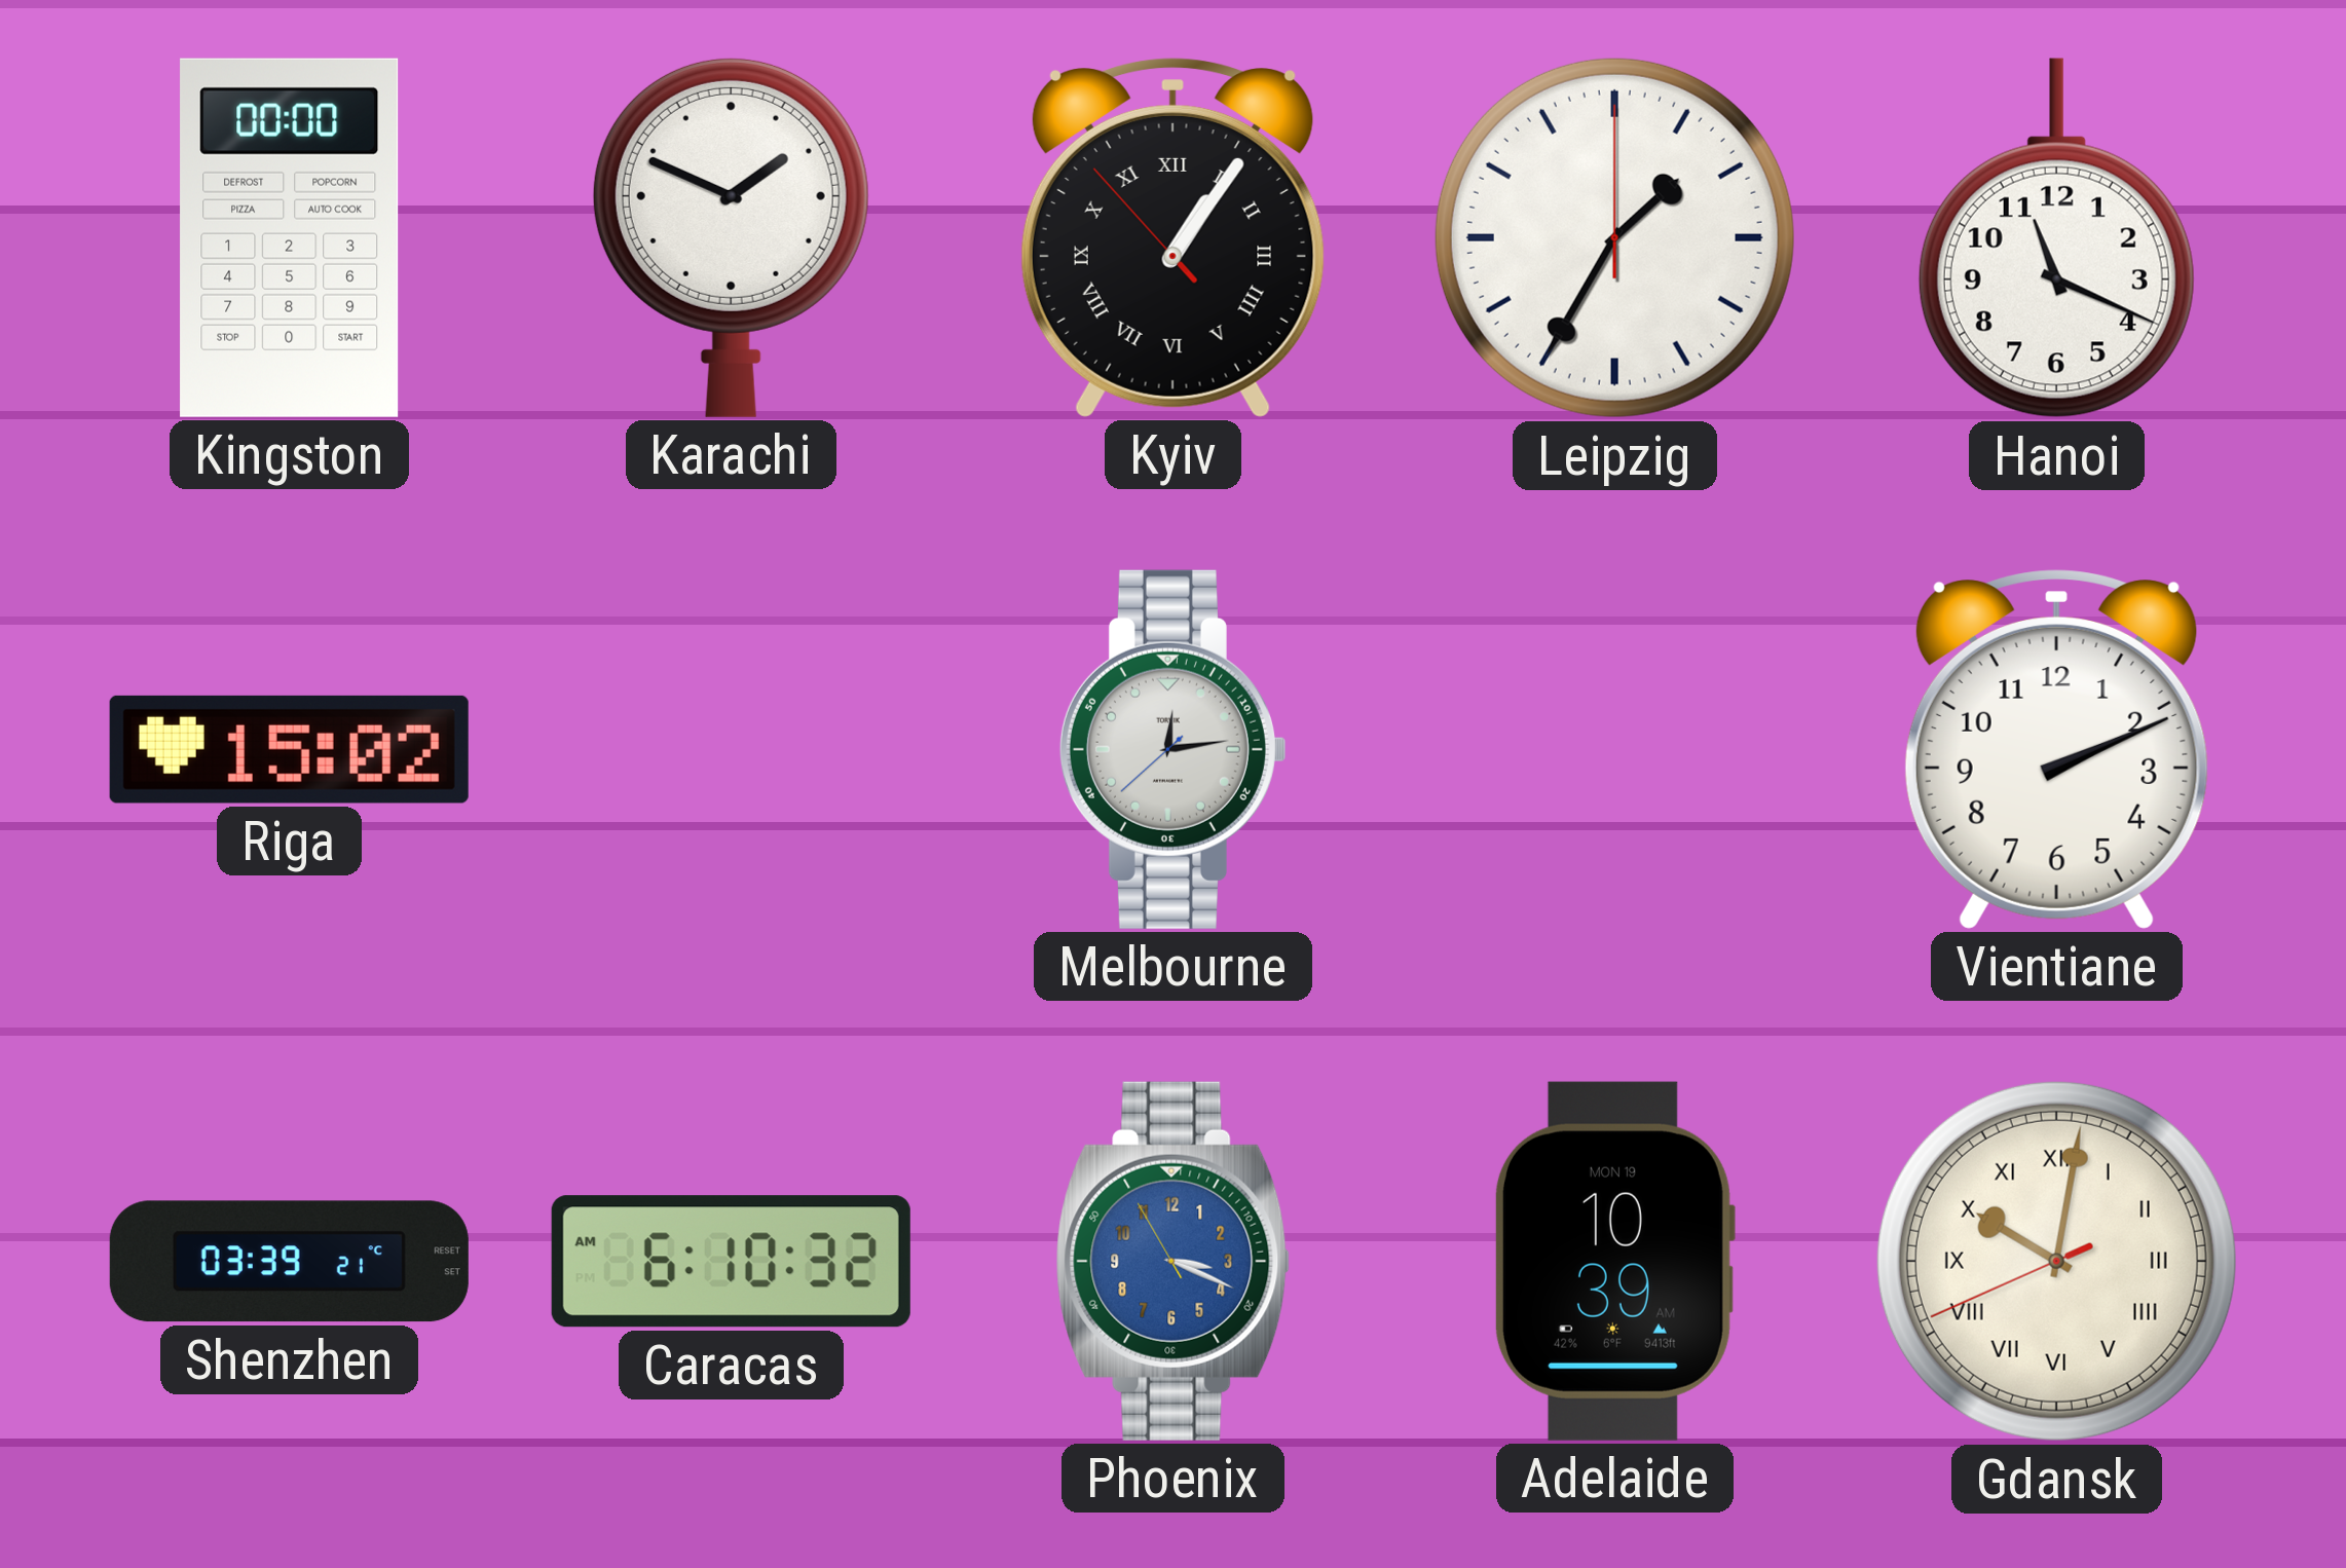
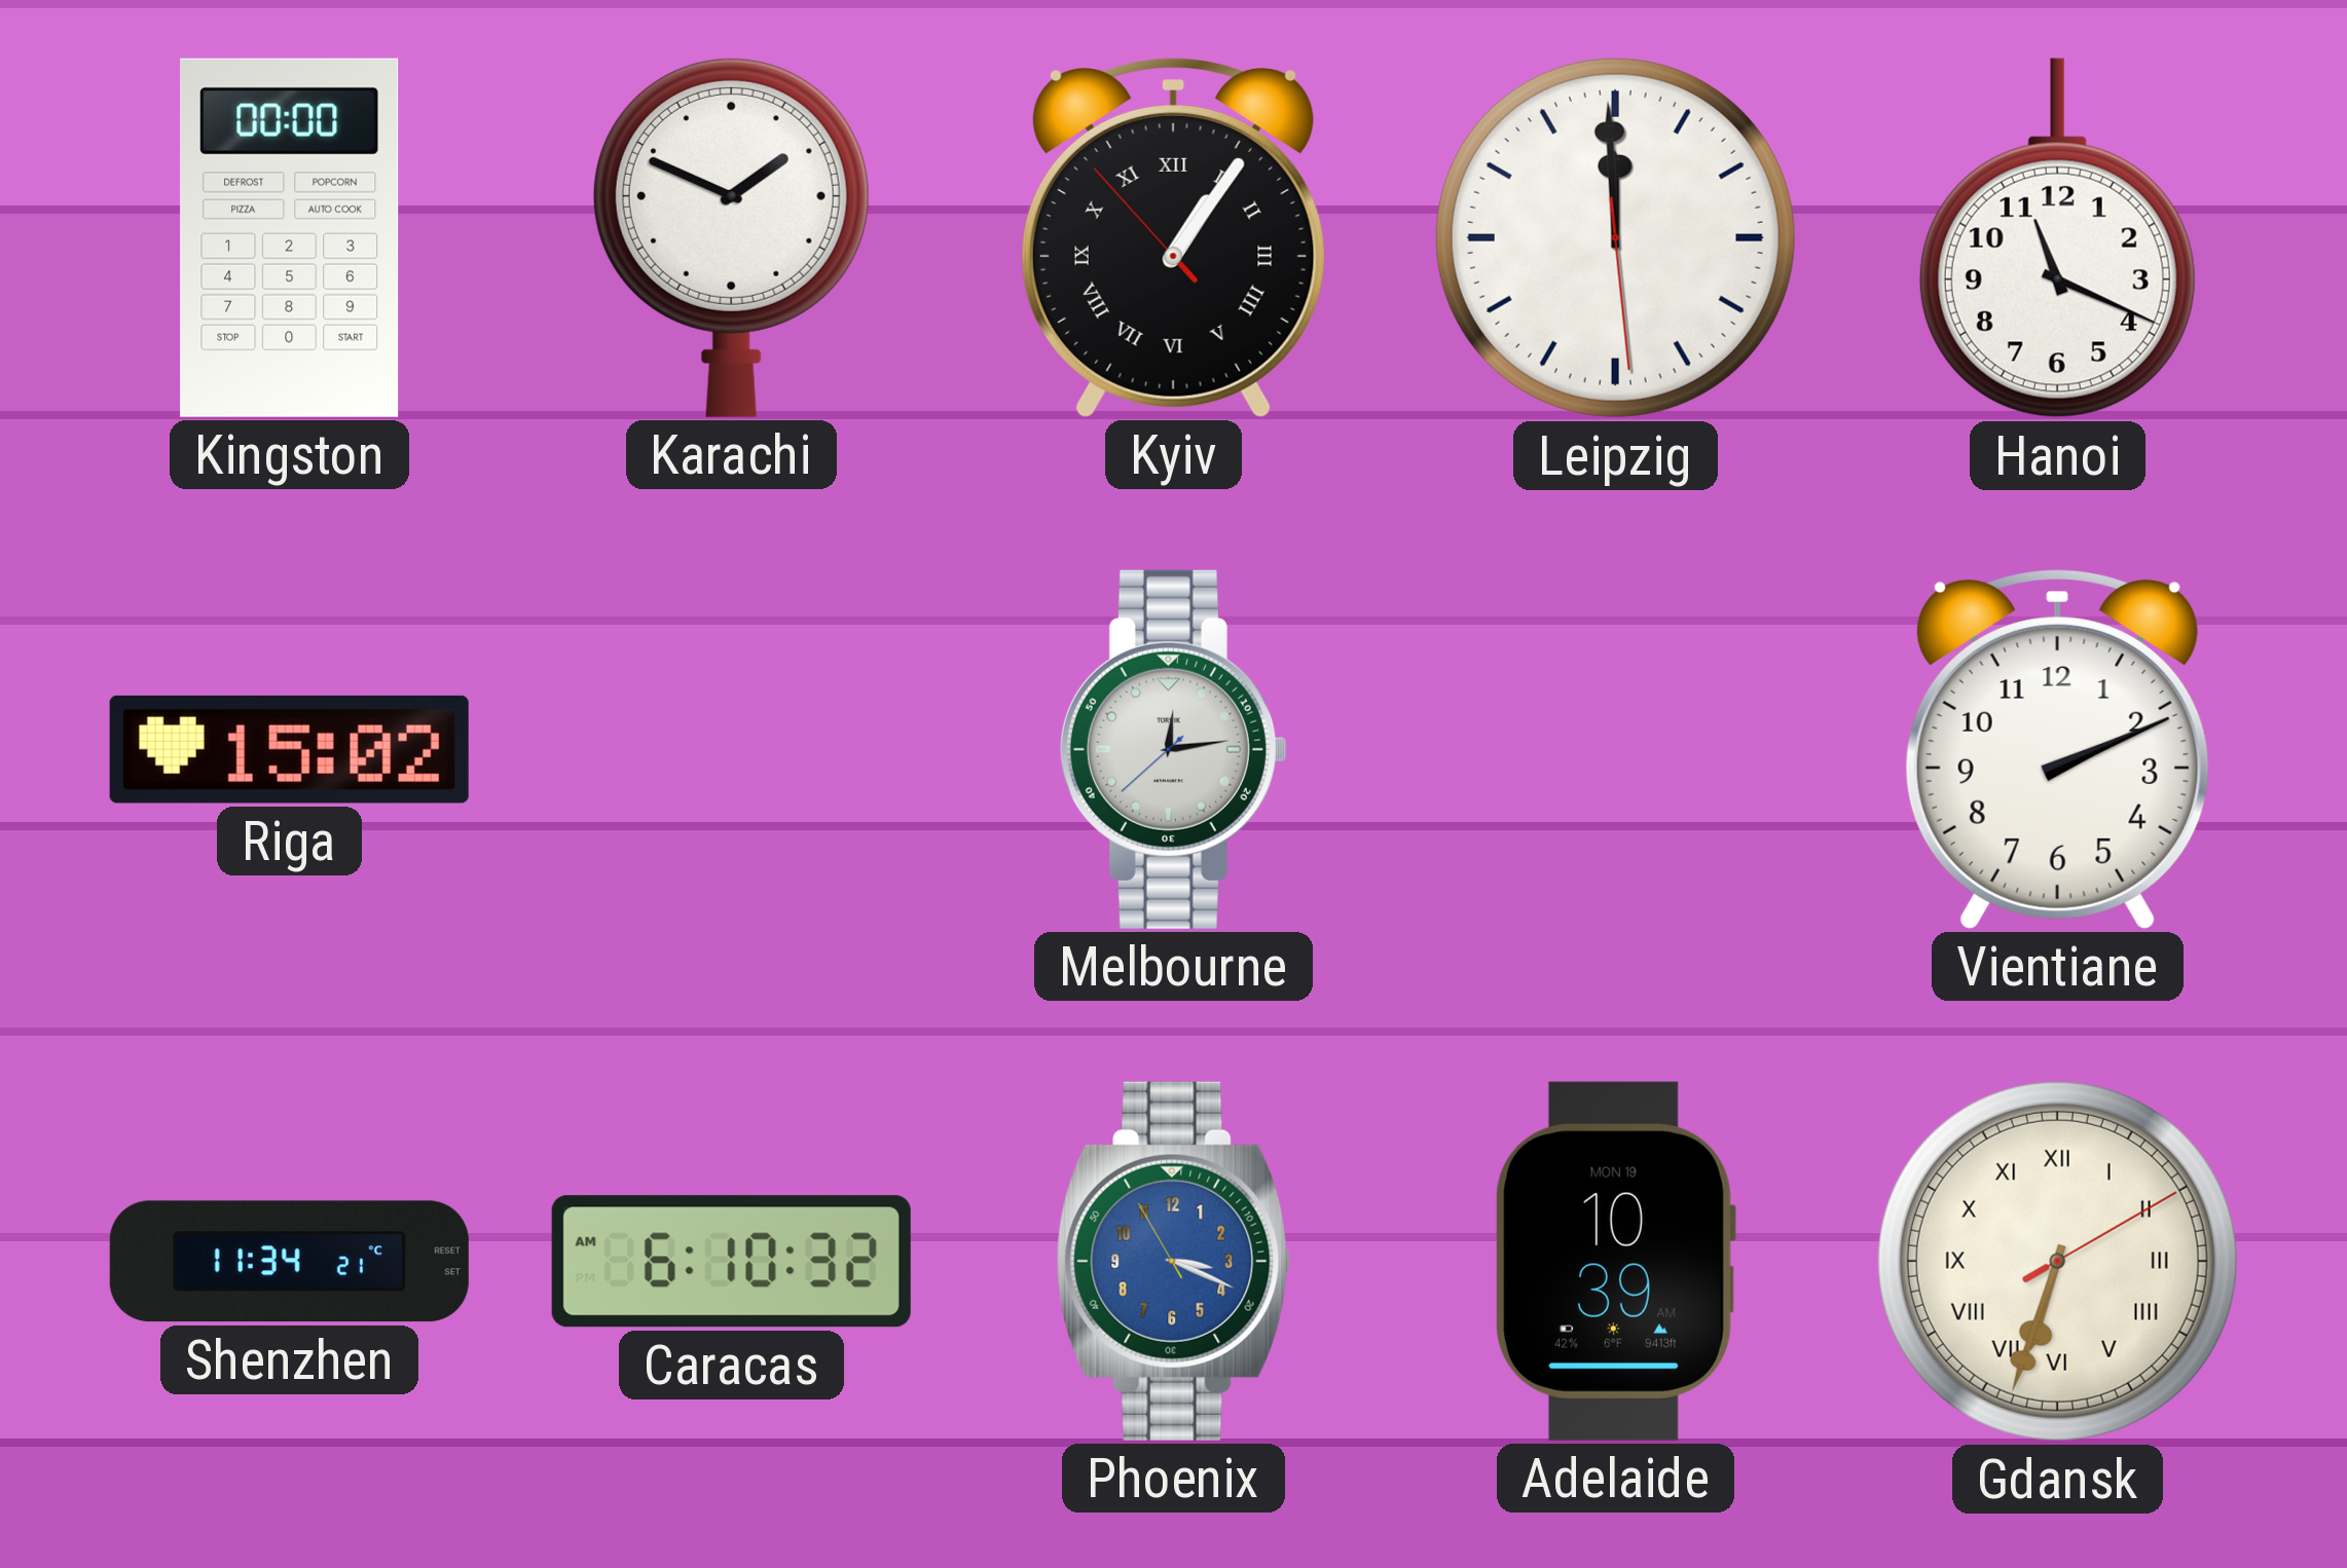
Leipzig: 1:35 -> 11:59 (1615, 237)
Shenzhen: 03:39 -> 11:34 (289, 1262)
Gdansk: 10:01 -> 6:33 (2057, 1261)
